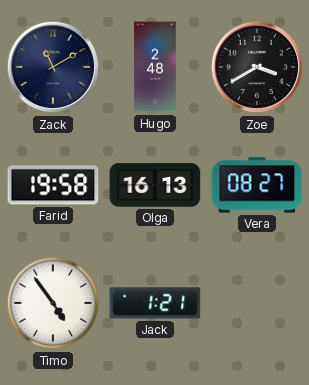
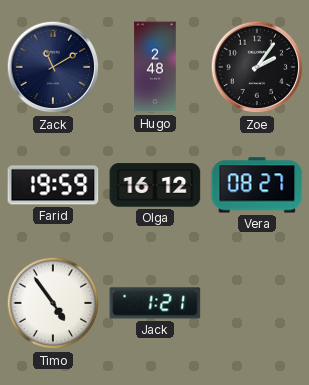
Zoe: 3:40 -> 2:06 (257, 67)
Farid: 19:58 -> 19:59 (53, 185)
Olga: 16:13 -> 16:12 (155, 185)
